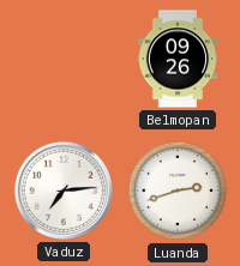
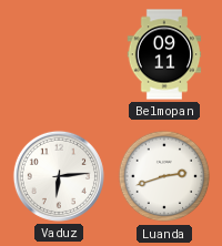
Belmopan: 09:26 -> 09:11 (164, 54)
Vaduz: 7:14 -> 6:14 (59, 176)
